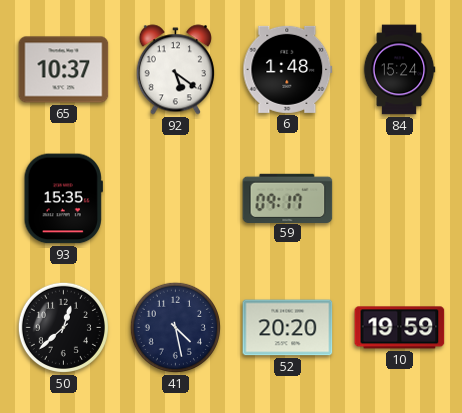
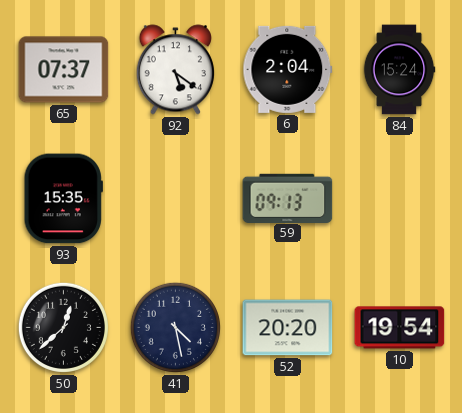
65: 10:37 -> 07:37 (64, 70)
6: 1:48 -> 2:04 (288, 69)
59: 09:17 -> 09:13 (288, 198)
10: 19:59 -> 19:54 (400, 328)
